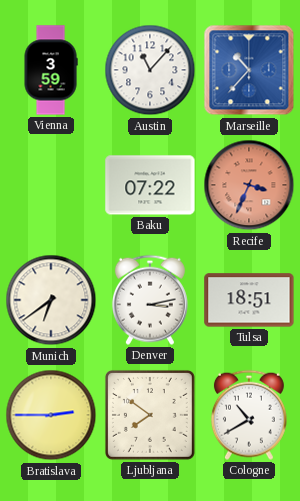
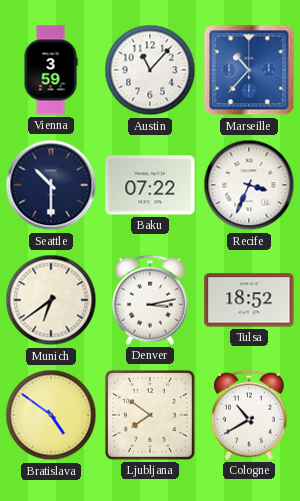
Seattle: none -> 10:30 (51, 185)
Recife dial: salmon -> white (249, 185)
Tulsa: 18:51 -> 18:52 (249, 300)
Bratislava: 2:45 -> 4:51 (51, 415)
